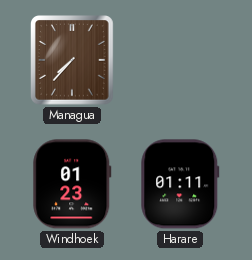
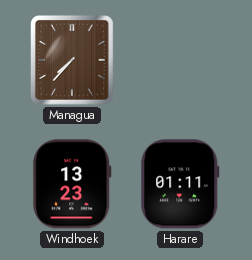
Windhoek: 01:23 -> 13:23 (72, 184)
